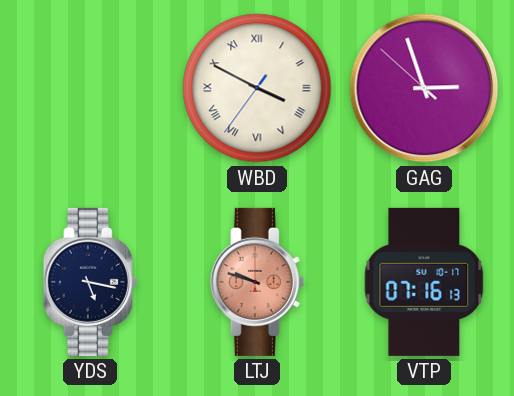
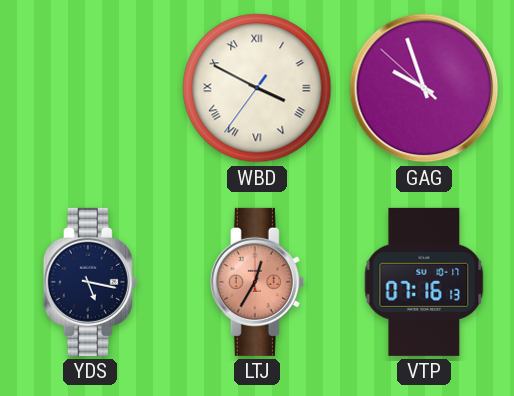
GAG: 2:56 -> 9:56 (424, 88)
LTJ: 9:48 -> 12:35 (257, 282)
